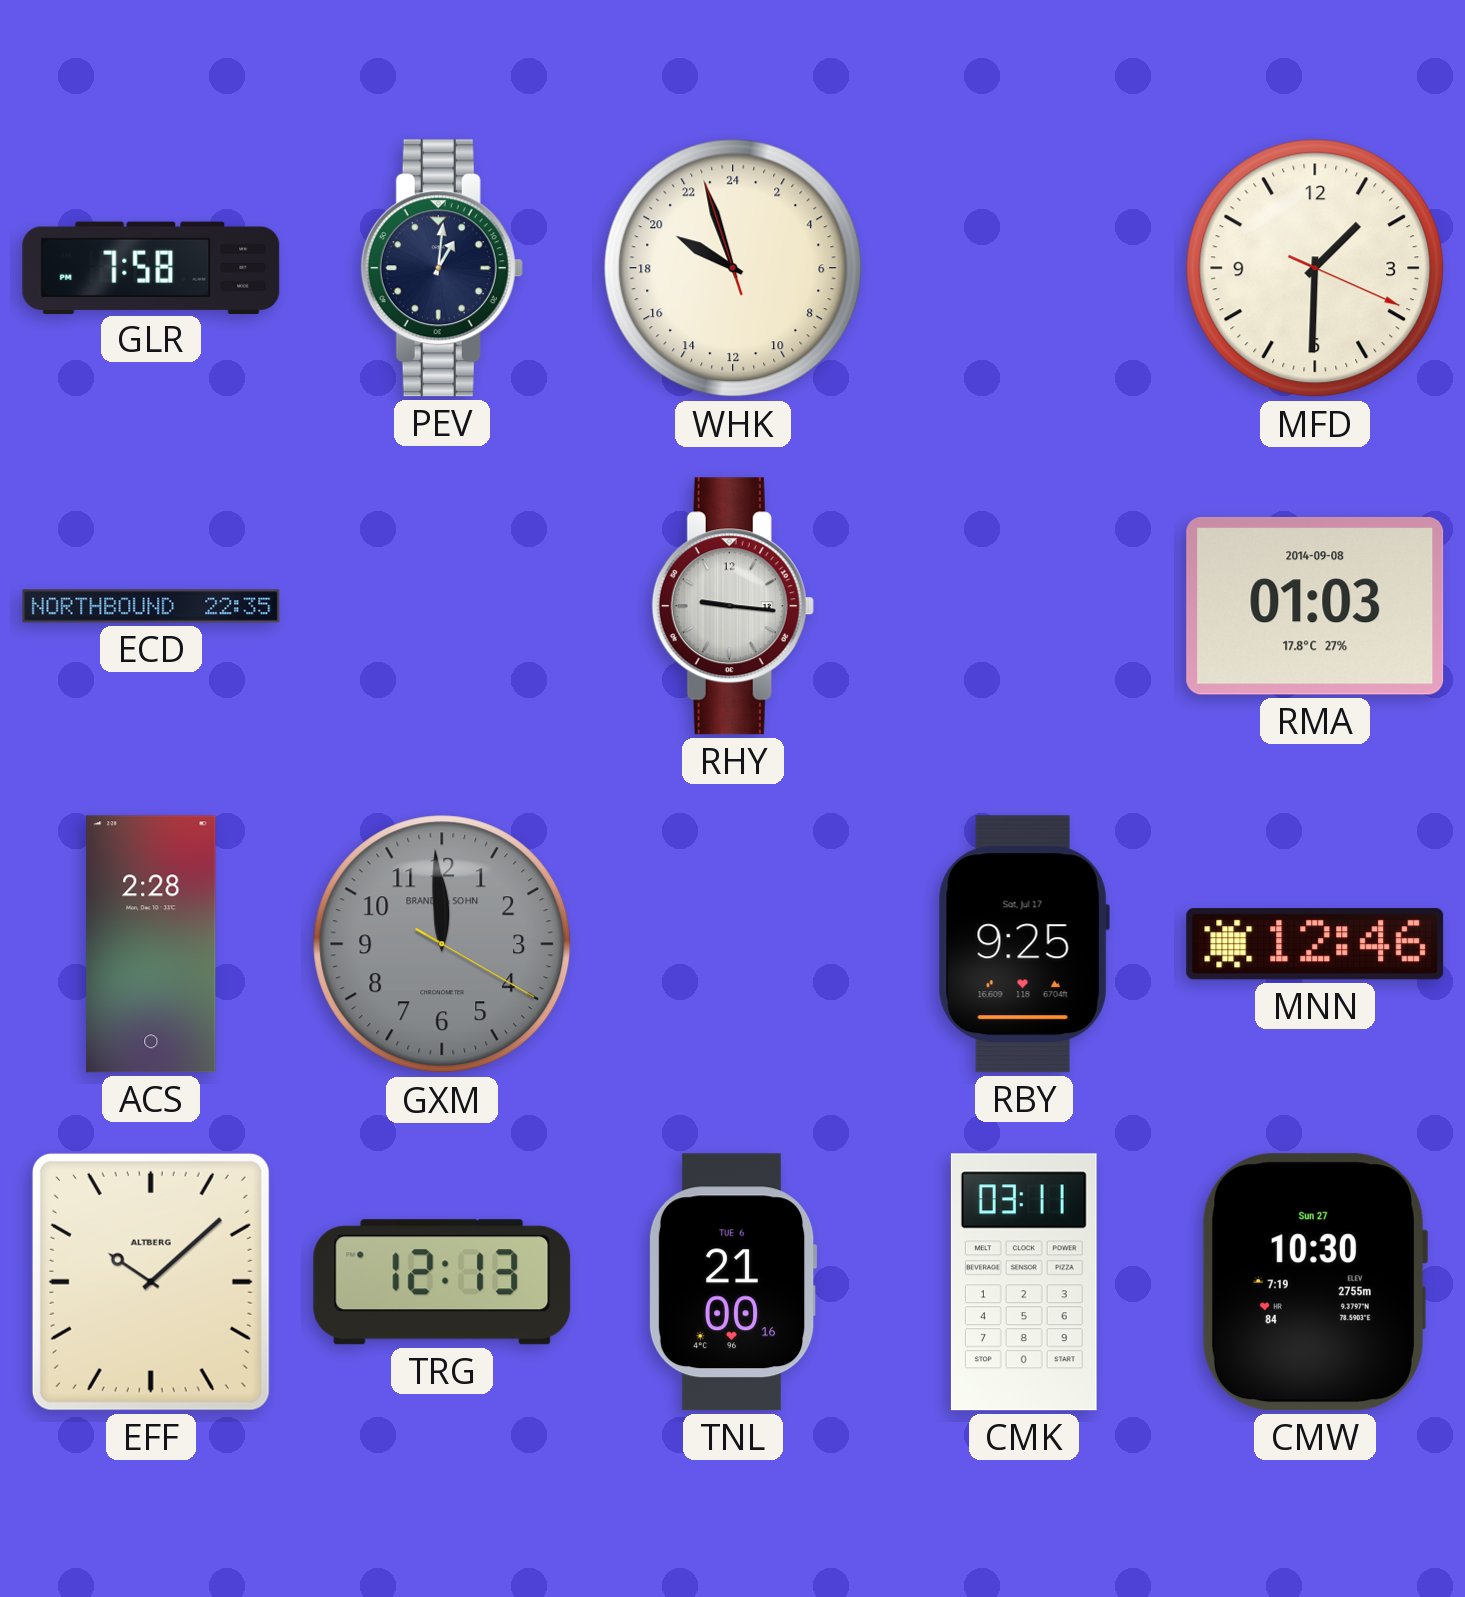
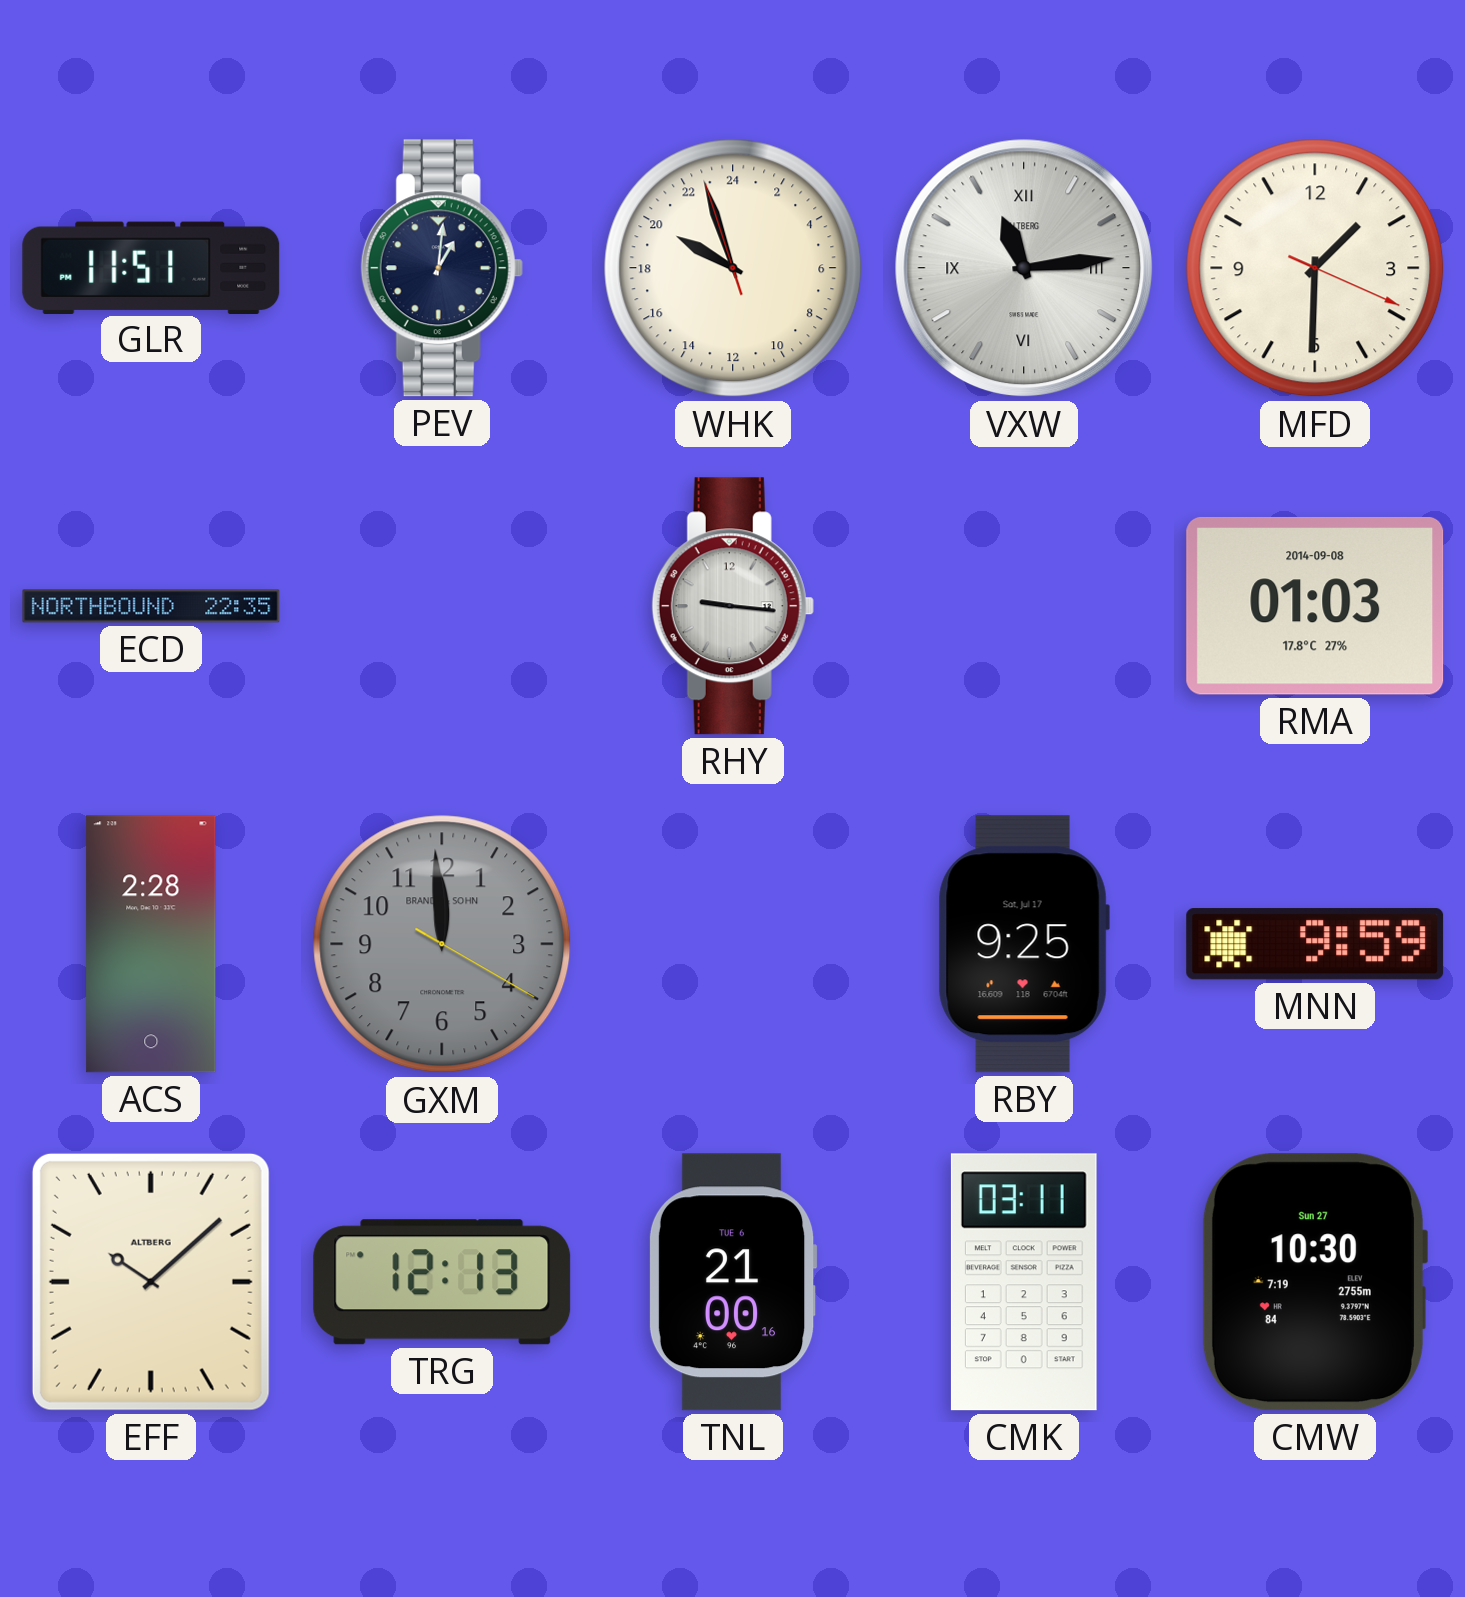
GLR: 7:58 -> 11:51 (151, 267)
VXW: none -> 11:14 (1024, 268)
MNN: 12:46 -> 9:59 (1315, 944)
